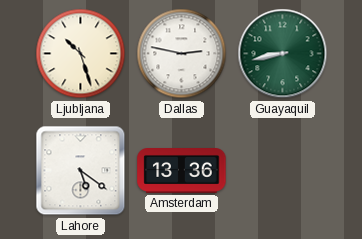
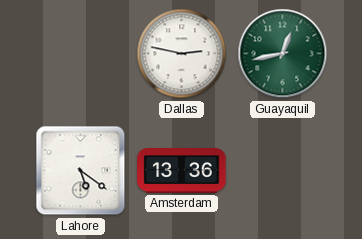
Ljubljana: 10:27 -> none (81, 54)
Guayaquil: 8:43 -> 12:43 (283, 54)
